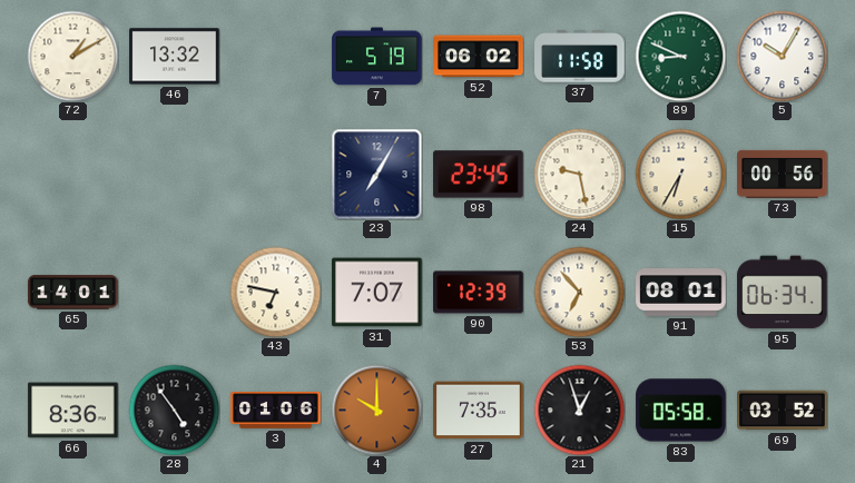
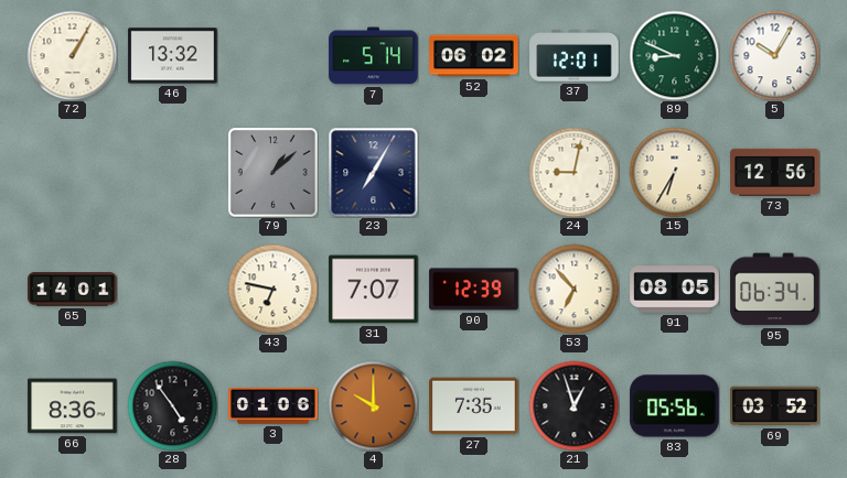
72: 1:10 -> 1:05 (72, 55)
7: 5:19 -> 5:14 (374, 56)
37: 11:58 -> 12:01 (575, 56)
79: none -> 1:08 (274, 173)
98: 23:45 -> none (479, 175)
24: 9:28 -> 9:02 (573, 172)
73: 00:56 -> 12:56 (775, 172)
91: 08:01 -> 08:05 (675, 290)
83: 05:58 -> 05:56 (675, 406)
